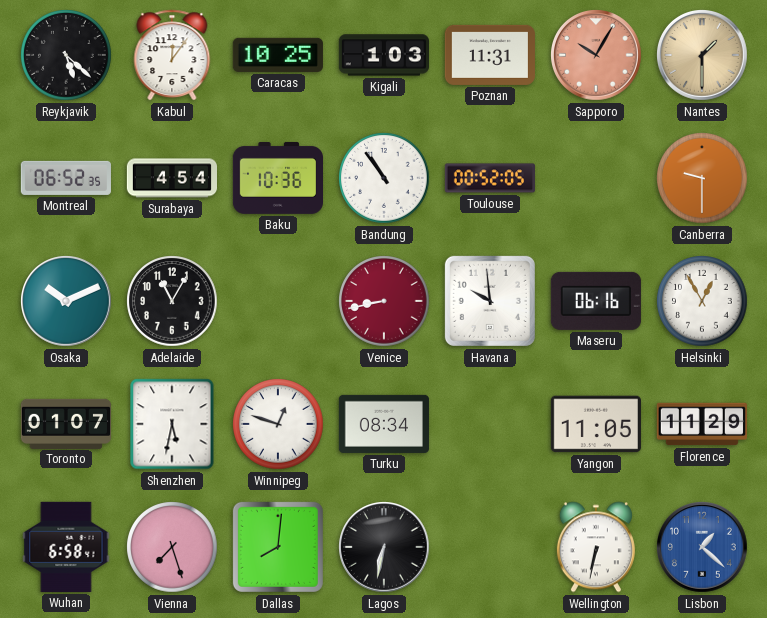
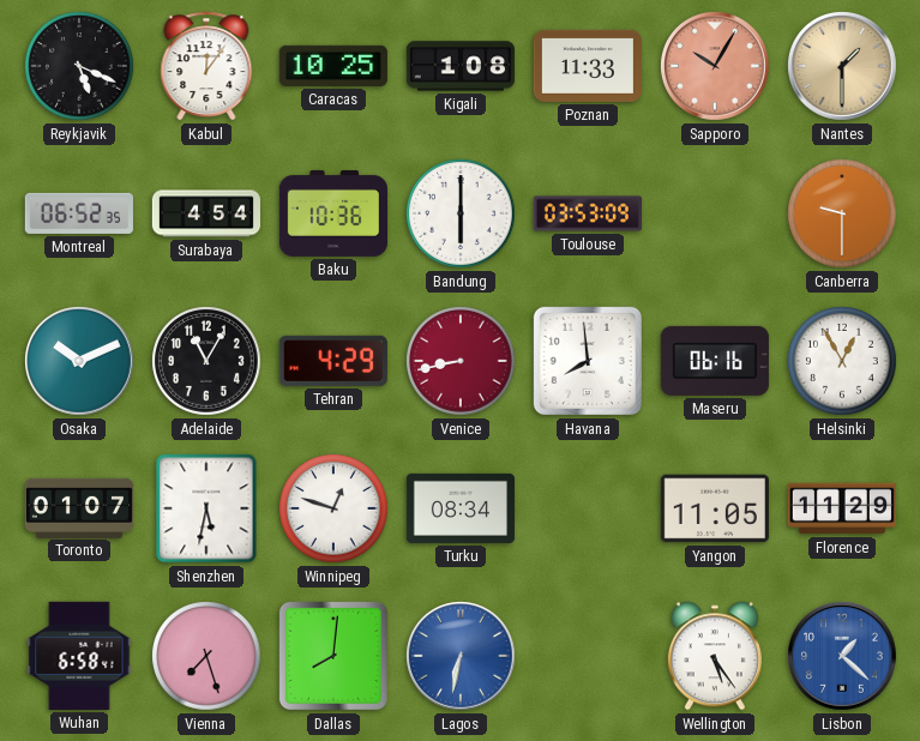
Reykjavik: 5:22 -> 5:19 (79, 66)
Kigali: 1:03 -> 1:08 (459, 66)
Poznan: 11:31 -> 11:33 (588, 66)
Bandung: 10:54 -> 6:00 (461, 213)
Toulouse: 00:52 -> 03:53 (587, 213)
Tehran: none -> 4:29 (333, 361)
Havana: 9:59 -> 7:59 (588, 361)
Lagos dial: black -> blue (462, 657)
Wellington: 6:32 -> 5:24 (715, 656)
